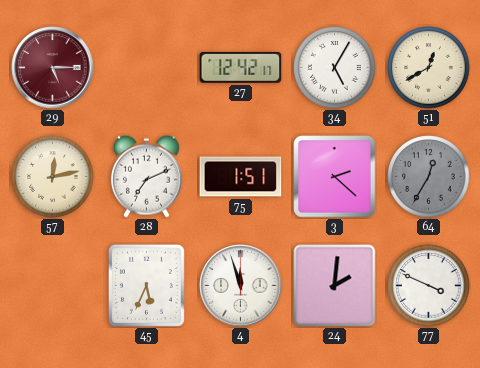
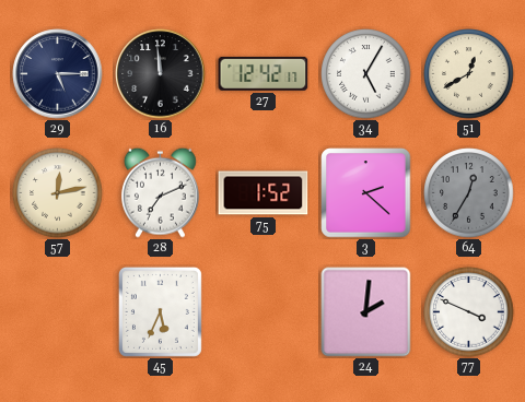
29 dial: burgundy -> navy (58, 74)
16: none -> 11:59 (161, 74)
75: 1:51 -> 1:52 (264, 193)
4: 11:57 -> none (241, 286)
